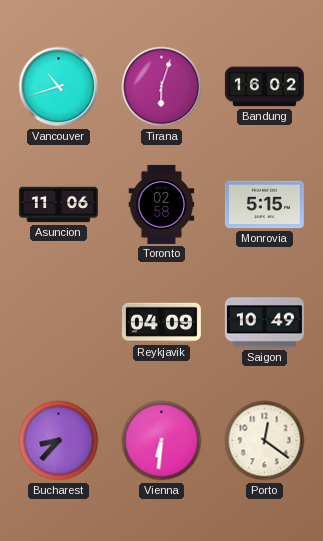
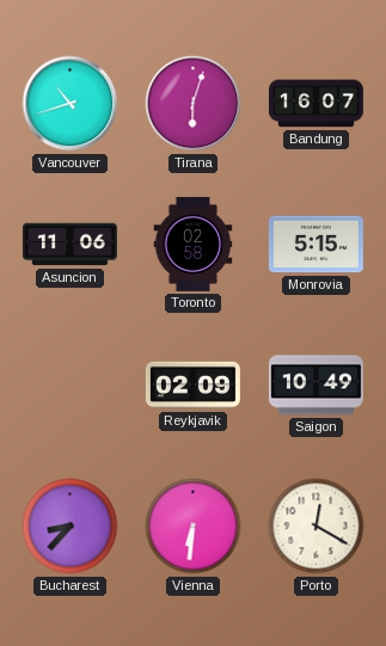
Bandung: 16:02 -> 16:07 (315, 104)
Reykjavik: 04:09 -> 02:09 (192, 386)
Porto: 12:21 -> 12:20 (317, 527)
